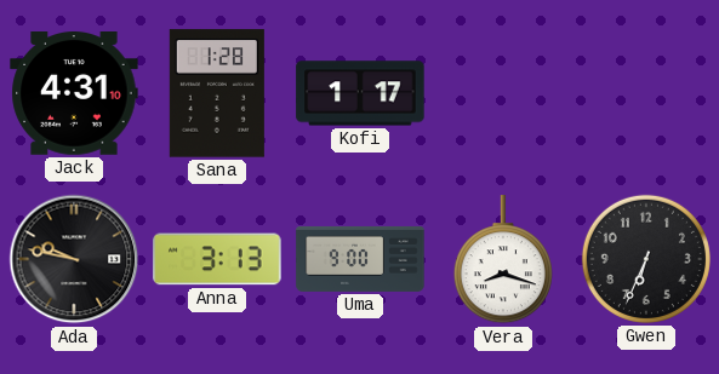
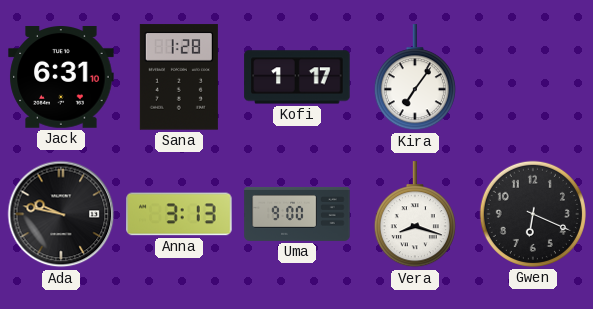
Jack: 4:31 -> 6:31 (61, 78)
Kira: none -> 7:06 (415, 78)
Gwen: 6:34 -> 6:19 (533, 214)
